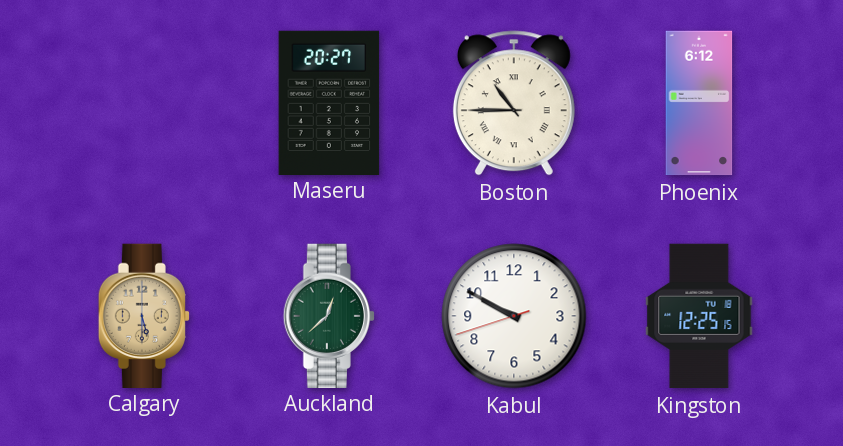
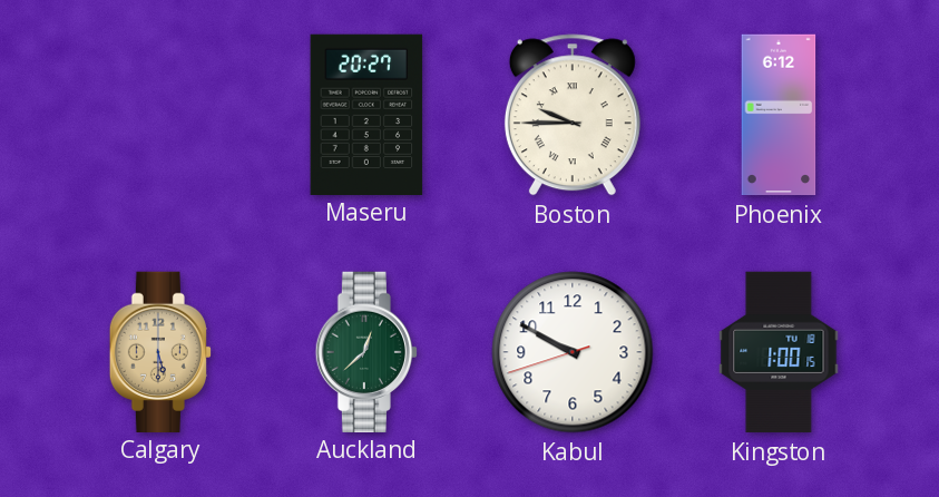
Boston: 10:45 -> 9:45 (573, 115)
Kingston: 12:25 -> 1:00 (779, 352)
